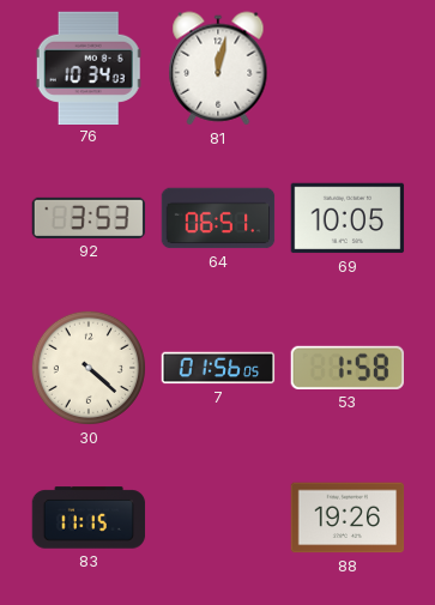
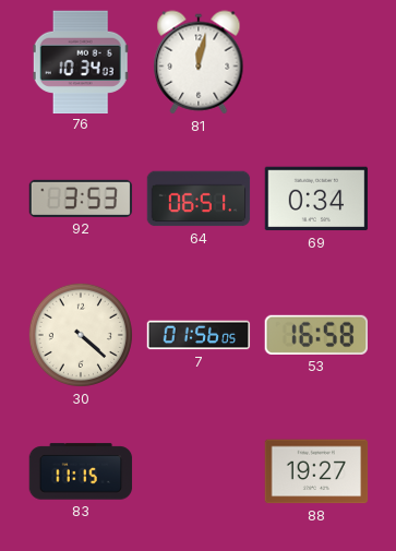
69: 10:05 -> 0:34 (316, 199)
53: 1:58 -> 16:58 (315, 335)
88: 19:26 -> 19:27 (316, 471)
